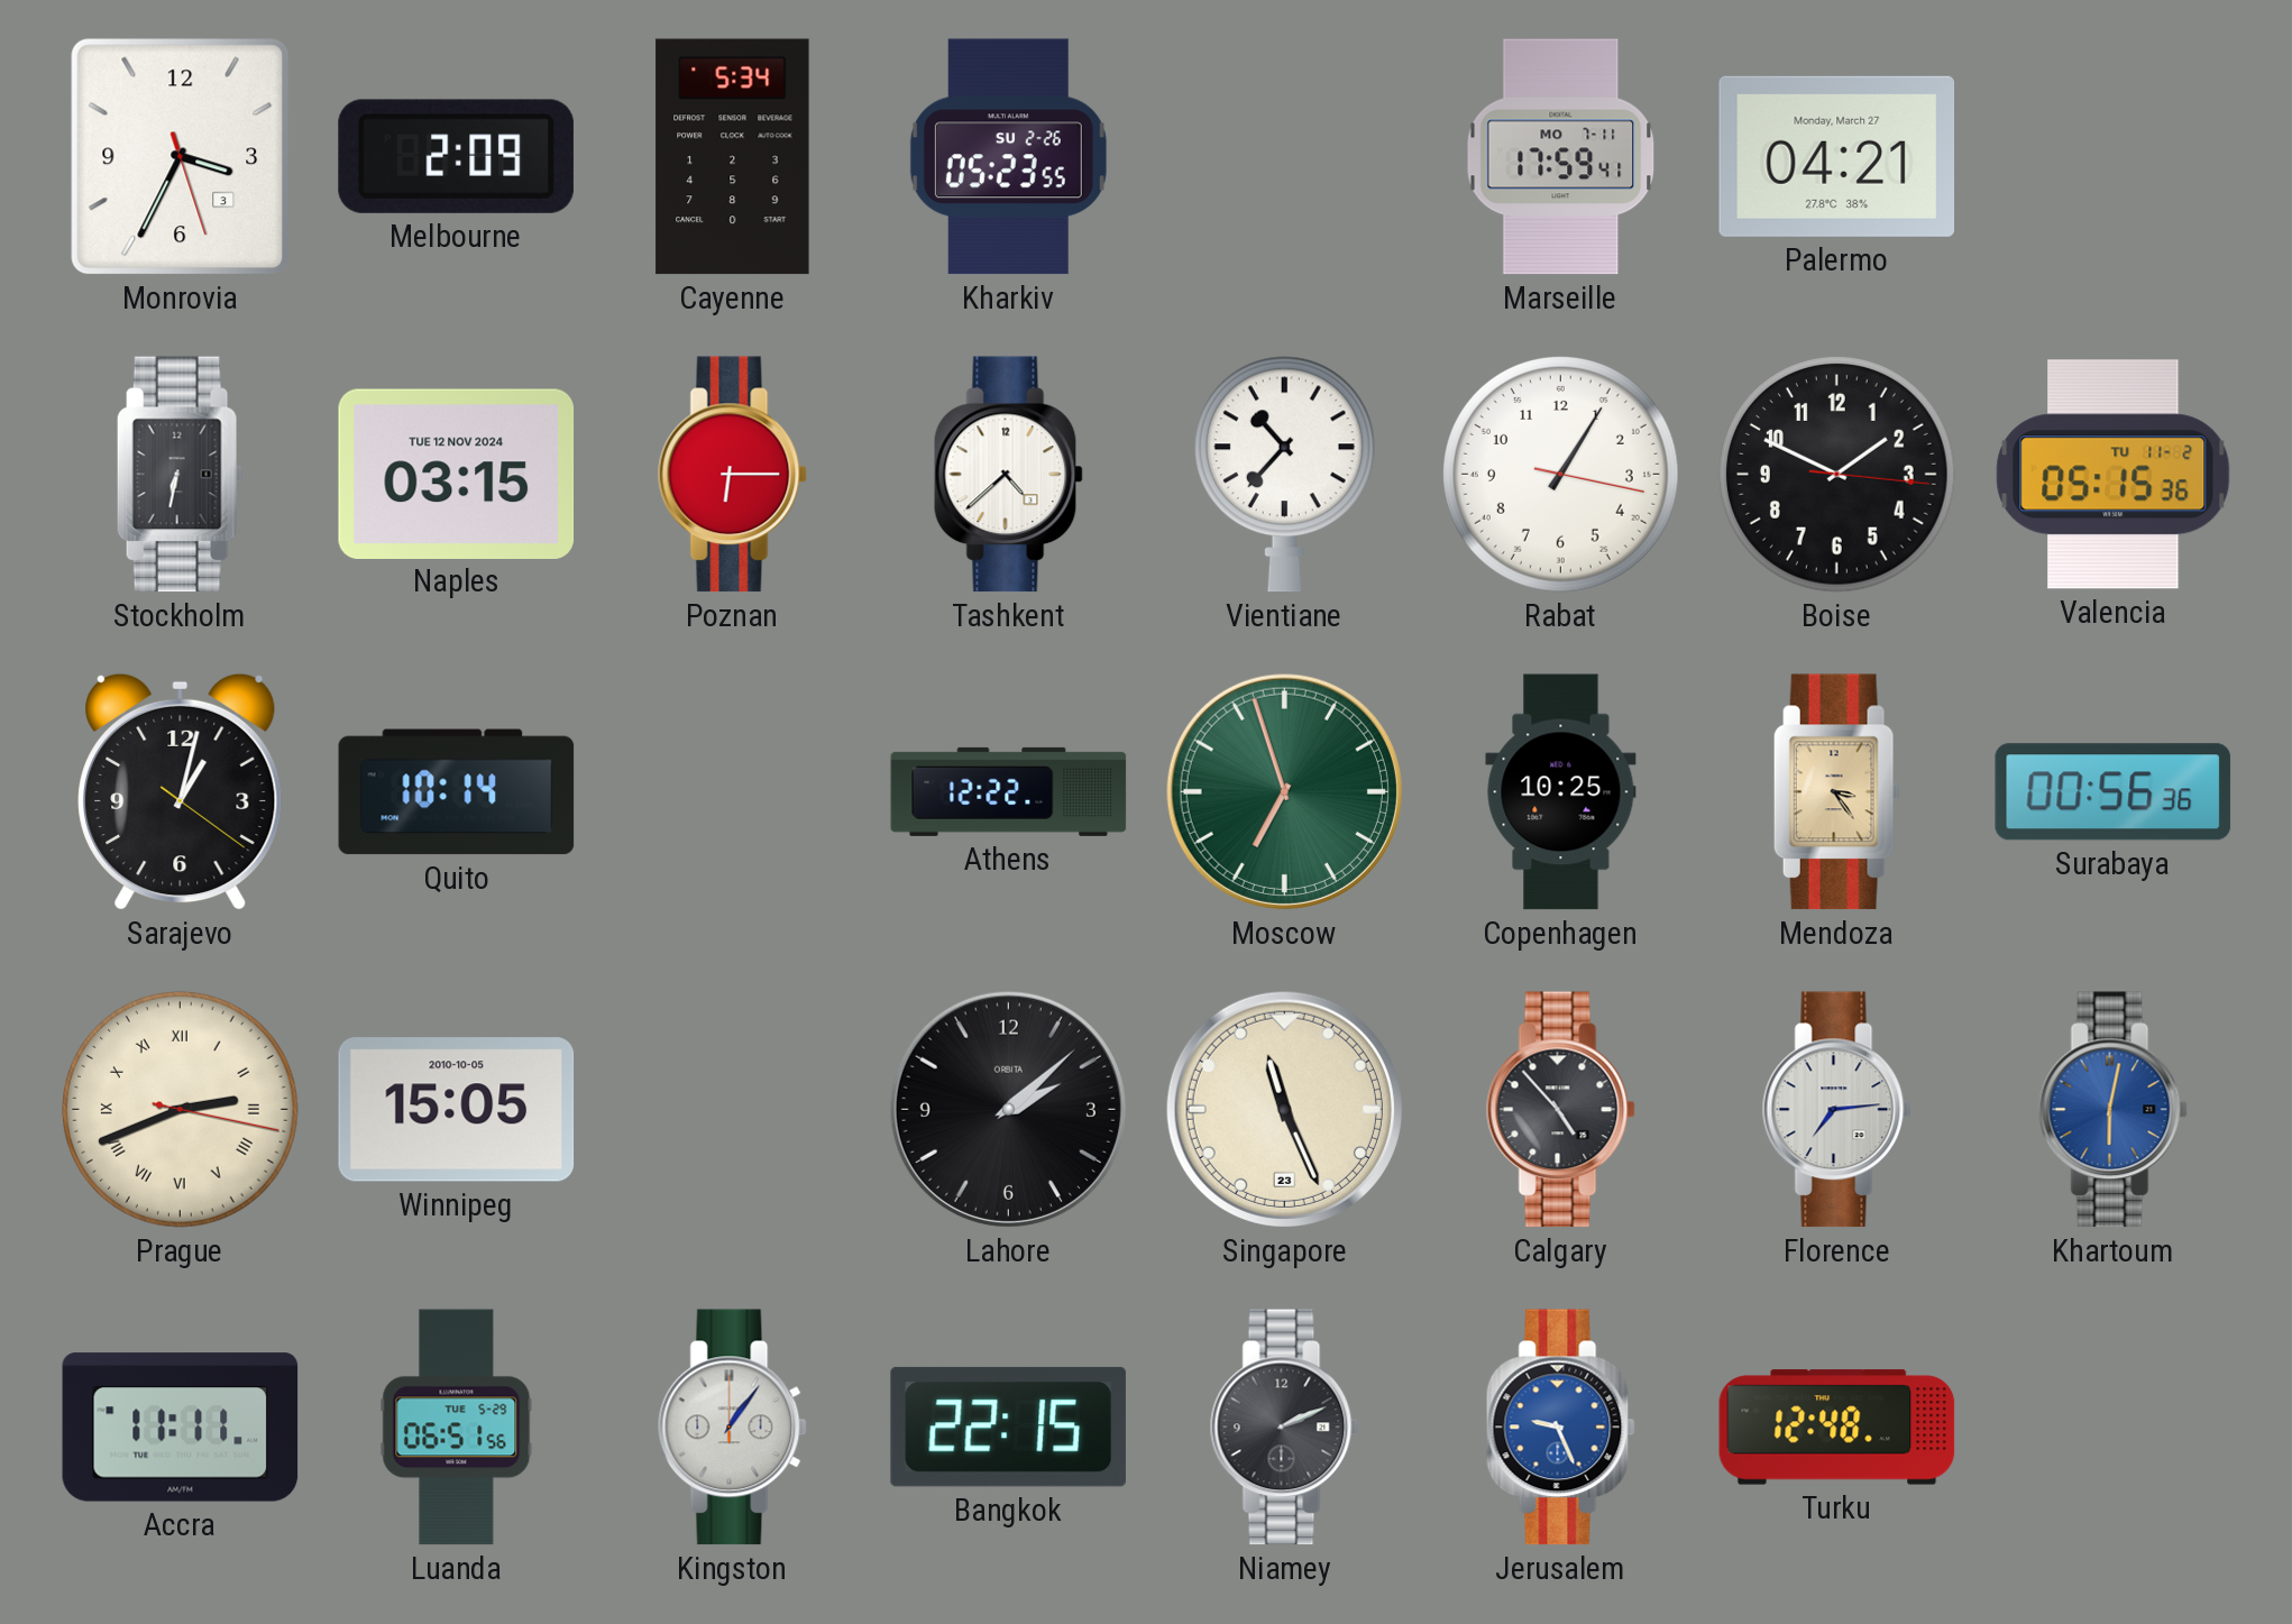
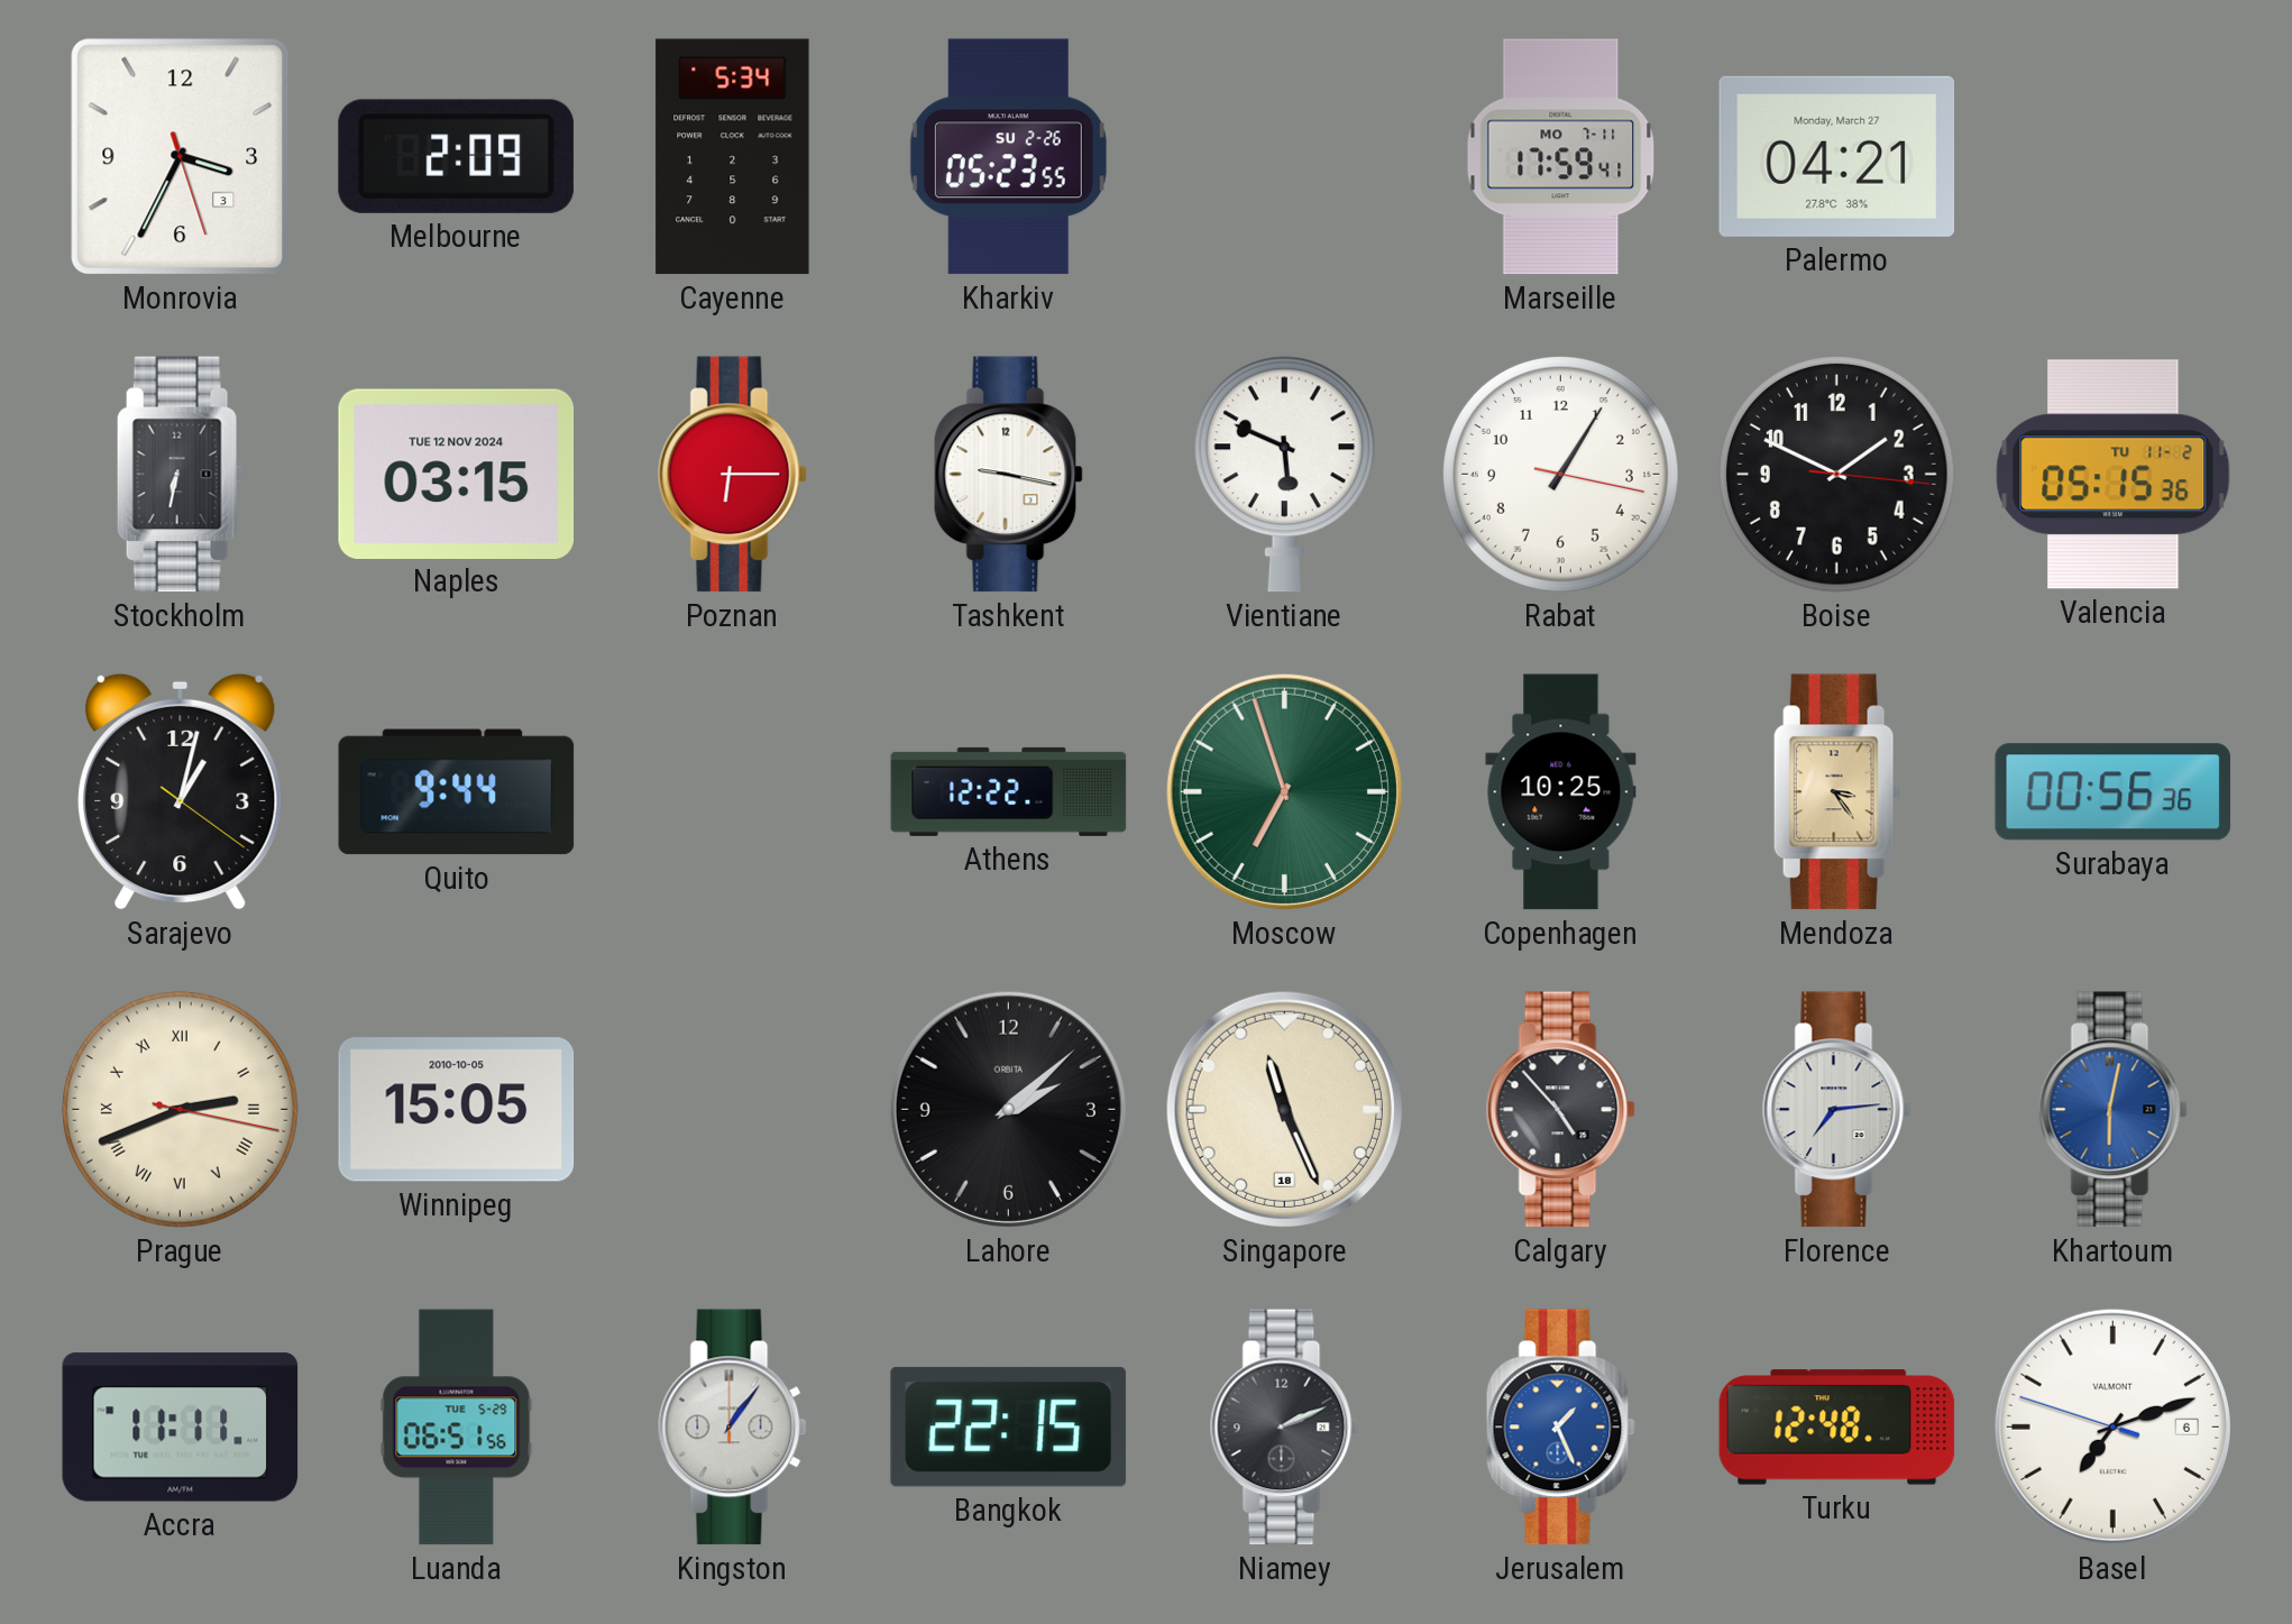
Tashkent: 4:38 -> 9:17 (1008, 475)
Vientiane: 10:37 -> 5:49 (1284, 475)
Quito: 10:14 -> 9:44 (457, 792)
Singapore date: 23 -> 18 (1284, 1109)
Jerusalem: 9:26 -> 1:26 (1560, 1428)
Basel: none -> 7:11 (2112, 1426)
